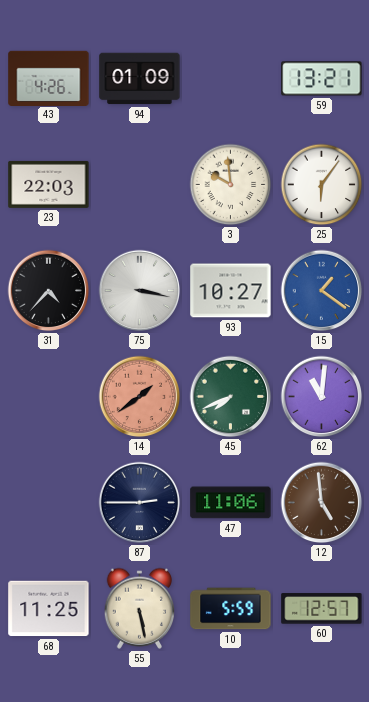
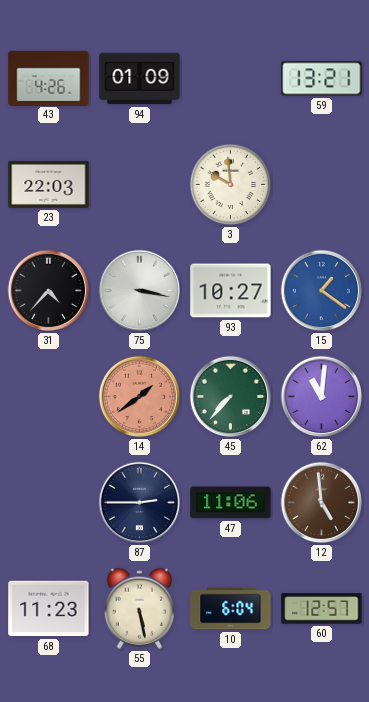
25: 6:06 -> none (322, 185)
45: 7:41 -> 7:37 (231, 397)
68: 11:25 -> 11:23 (49, 609)
10: 5:59 -> 6:04 (231, 609)
